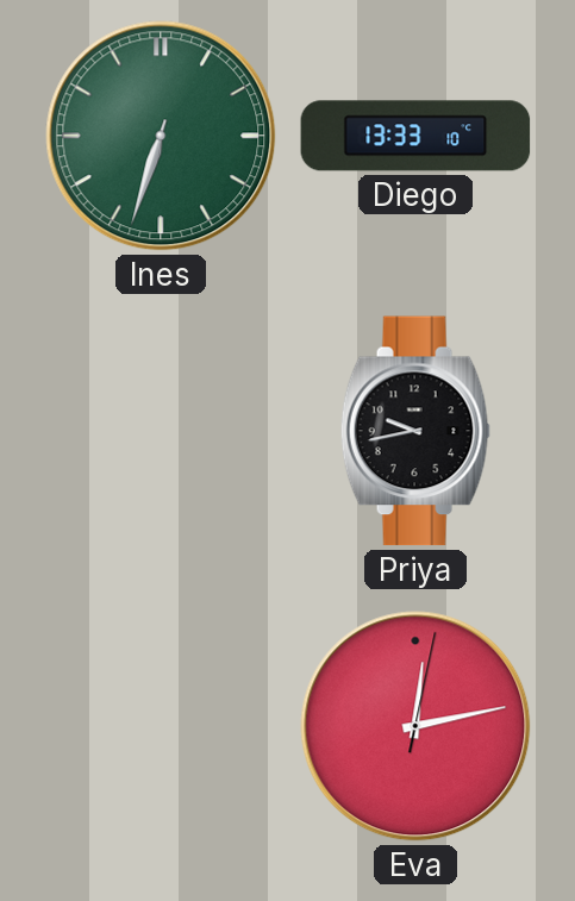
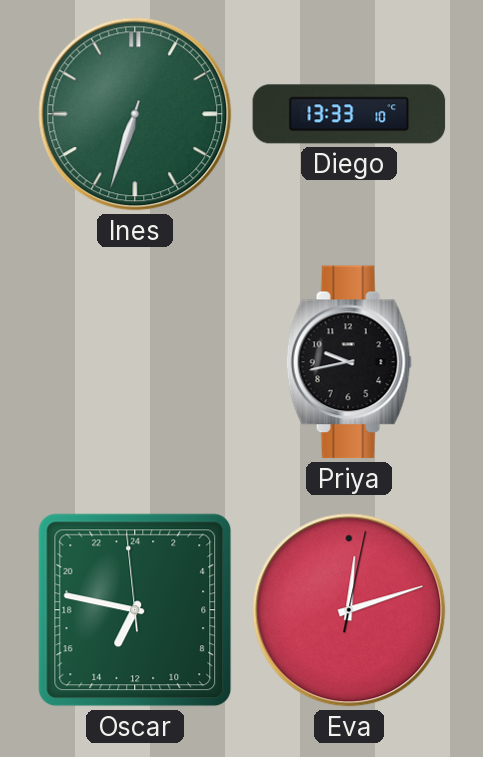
Oscar: none -> 13:46 (135, 610)
Eva: 12:13 -> 12:12 (349, 610)
